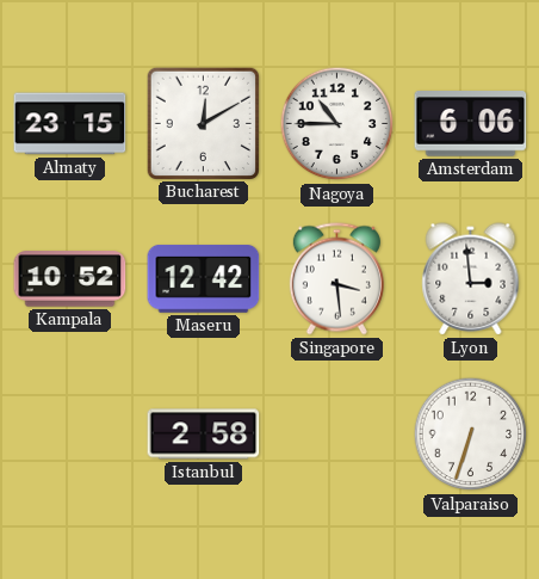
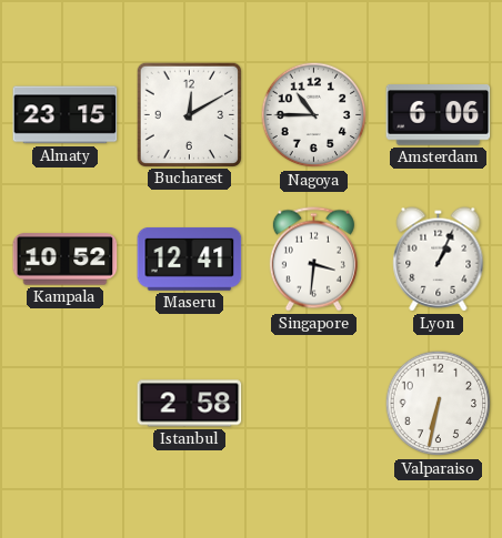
Maseru: 12:42 -> 12:41 (190, 260)
Singapore: 3:29 -> 3:31 (313, 260)
Lyon: 2:59 -> 1:04 (439, 260)
Valparaiso: 6:33 -> 6:32 (439, 404)
